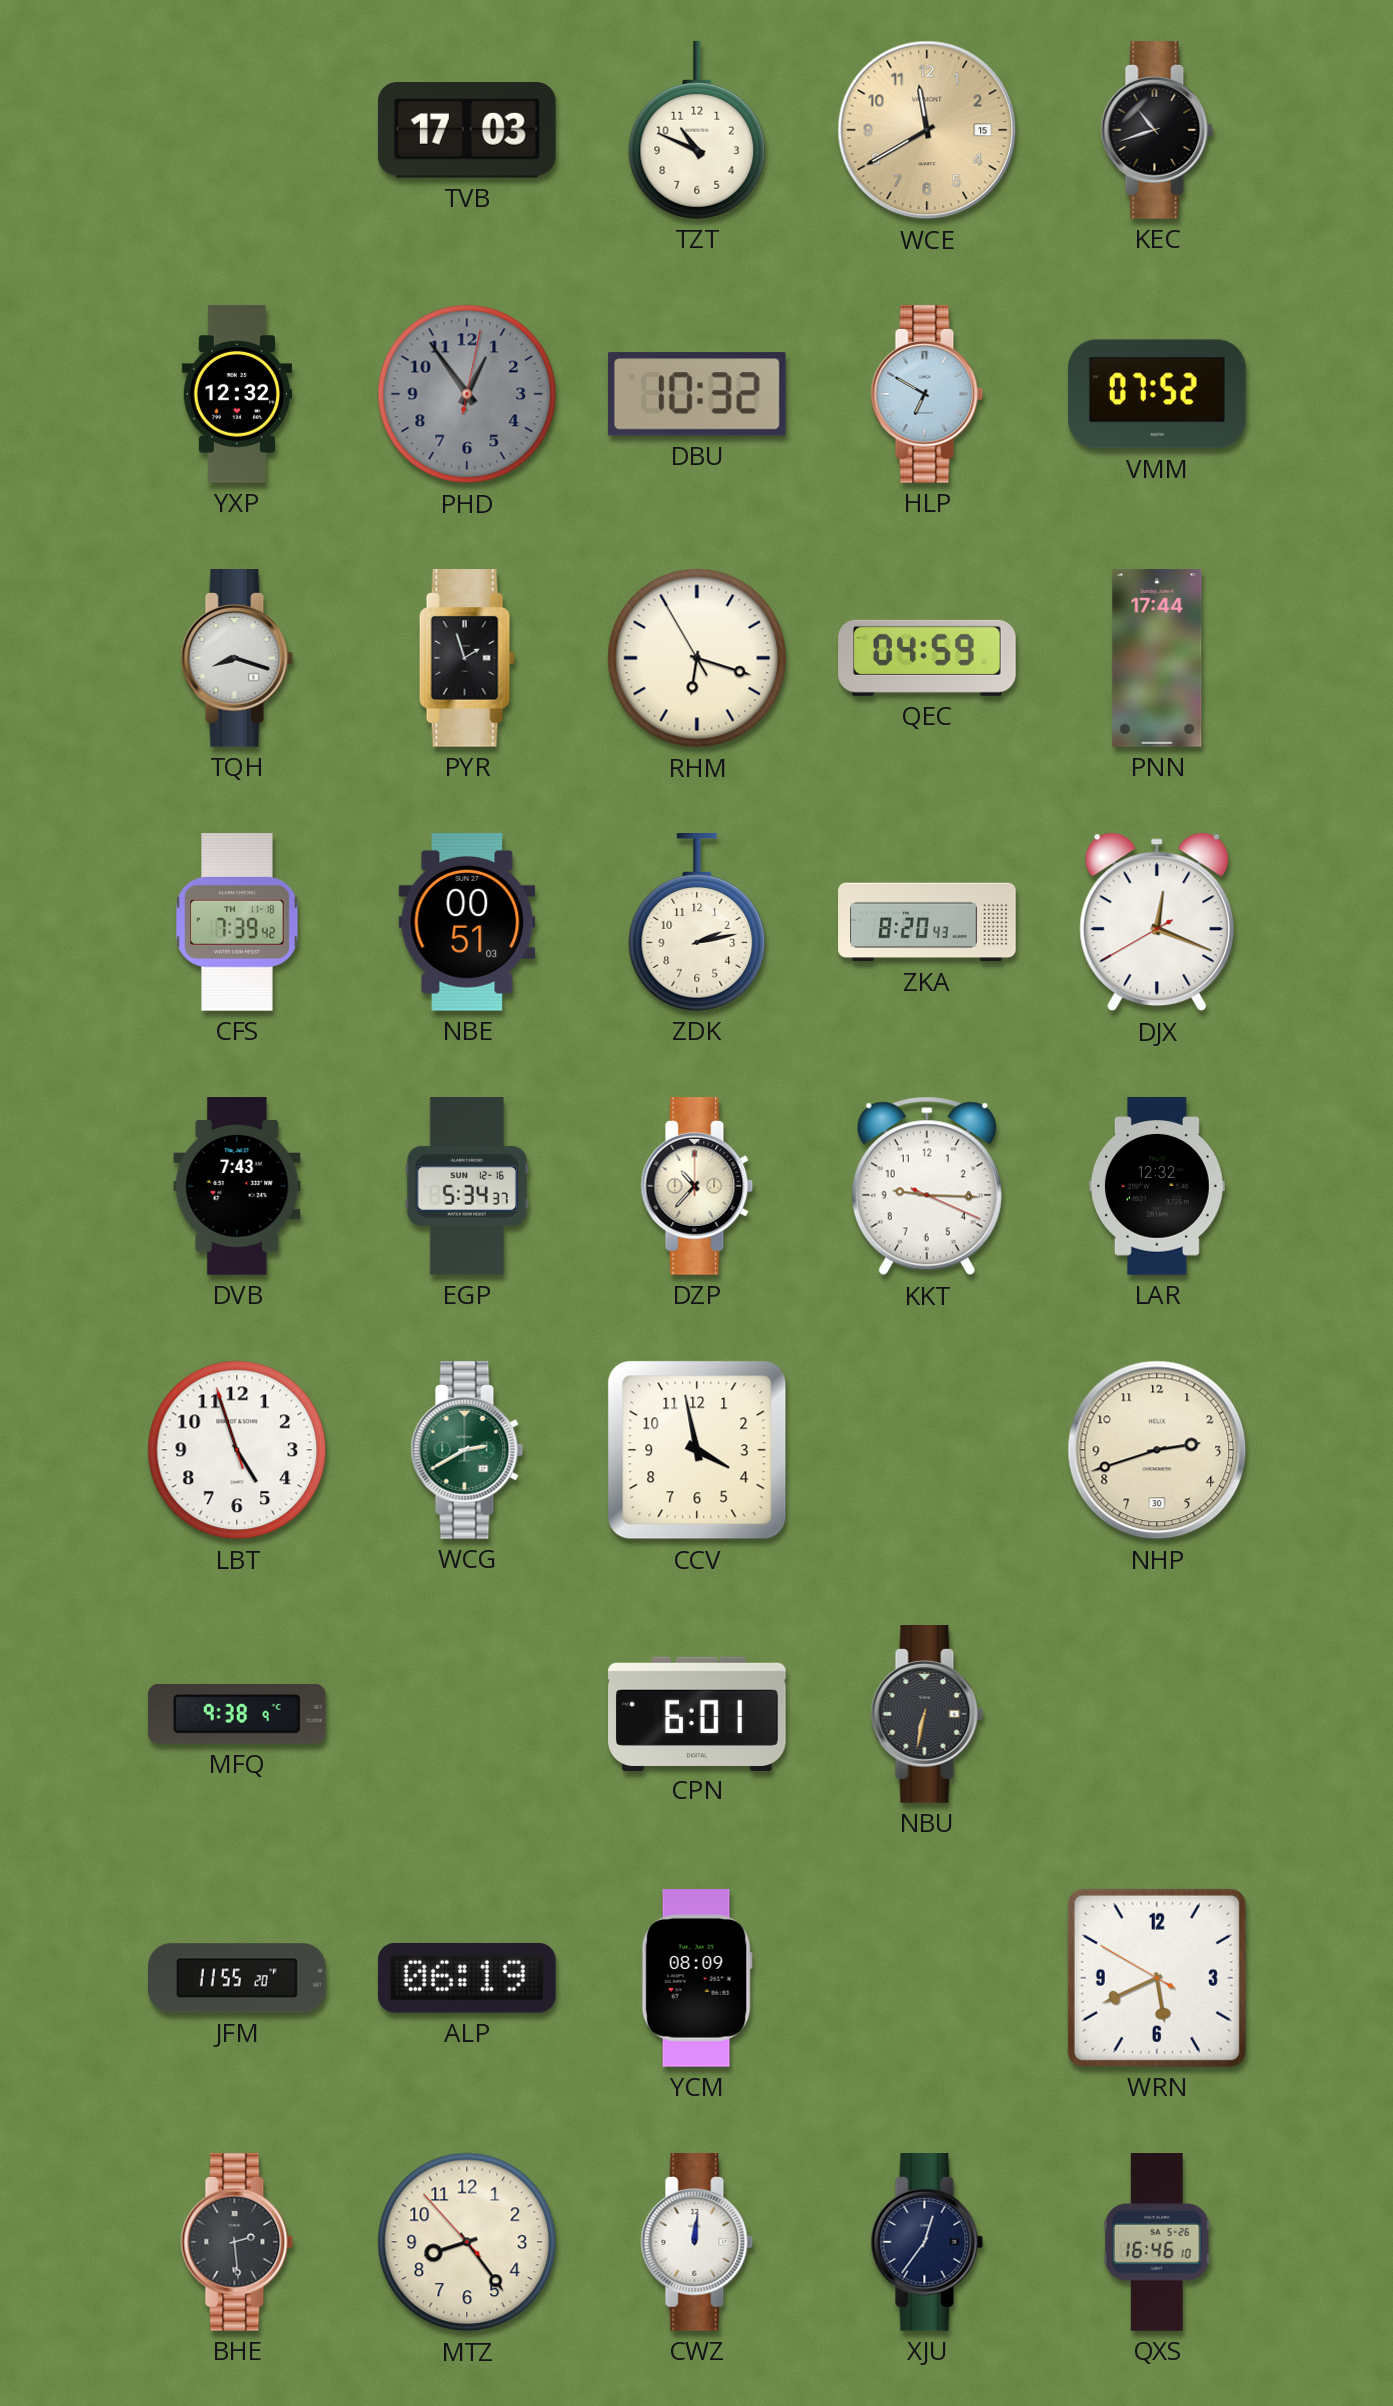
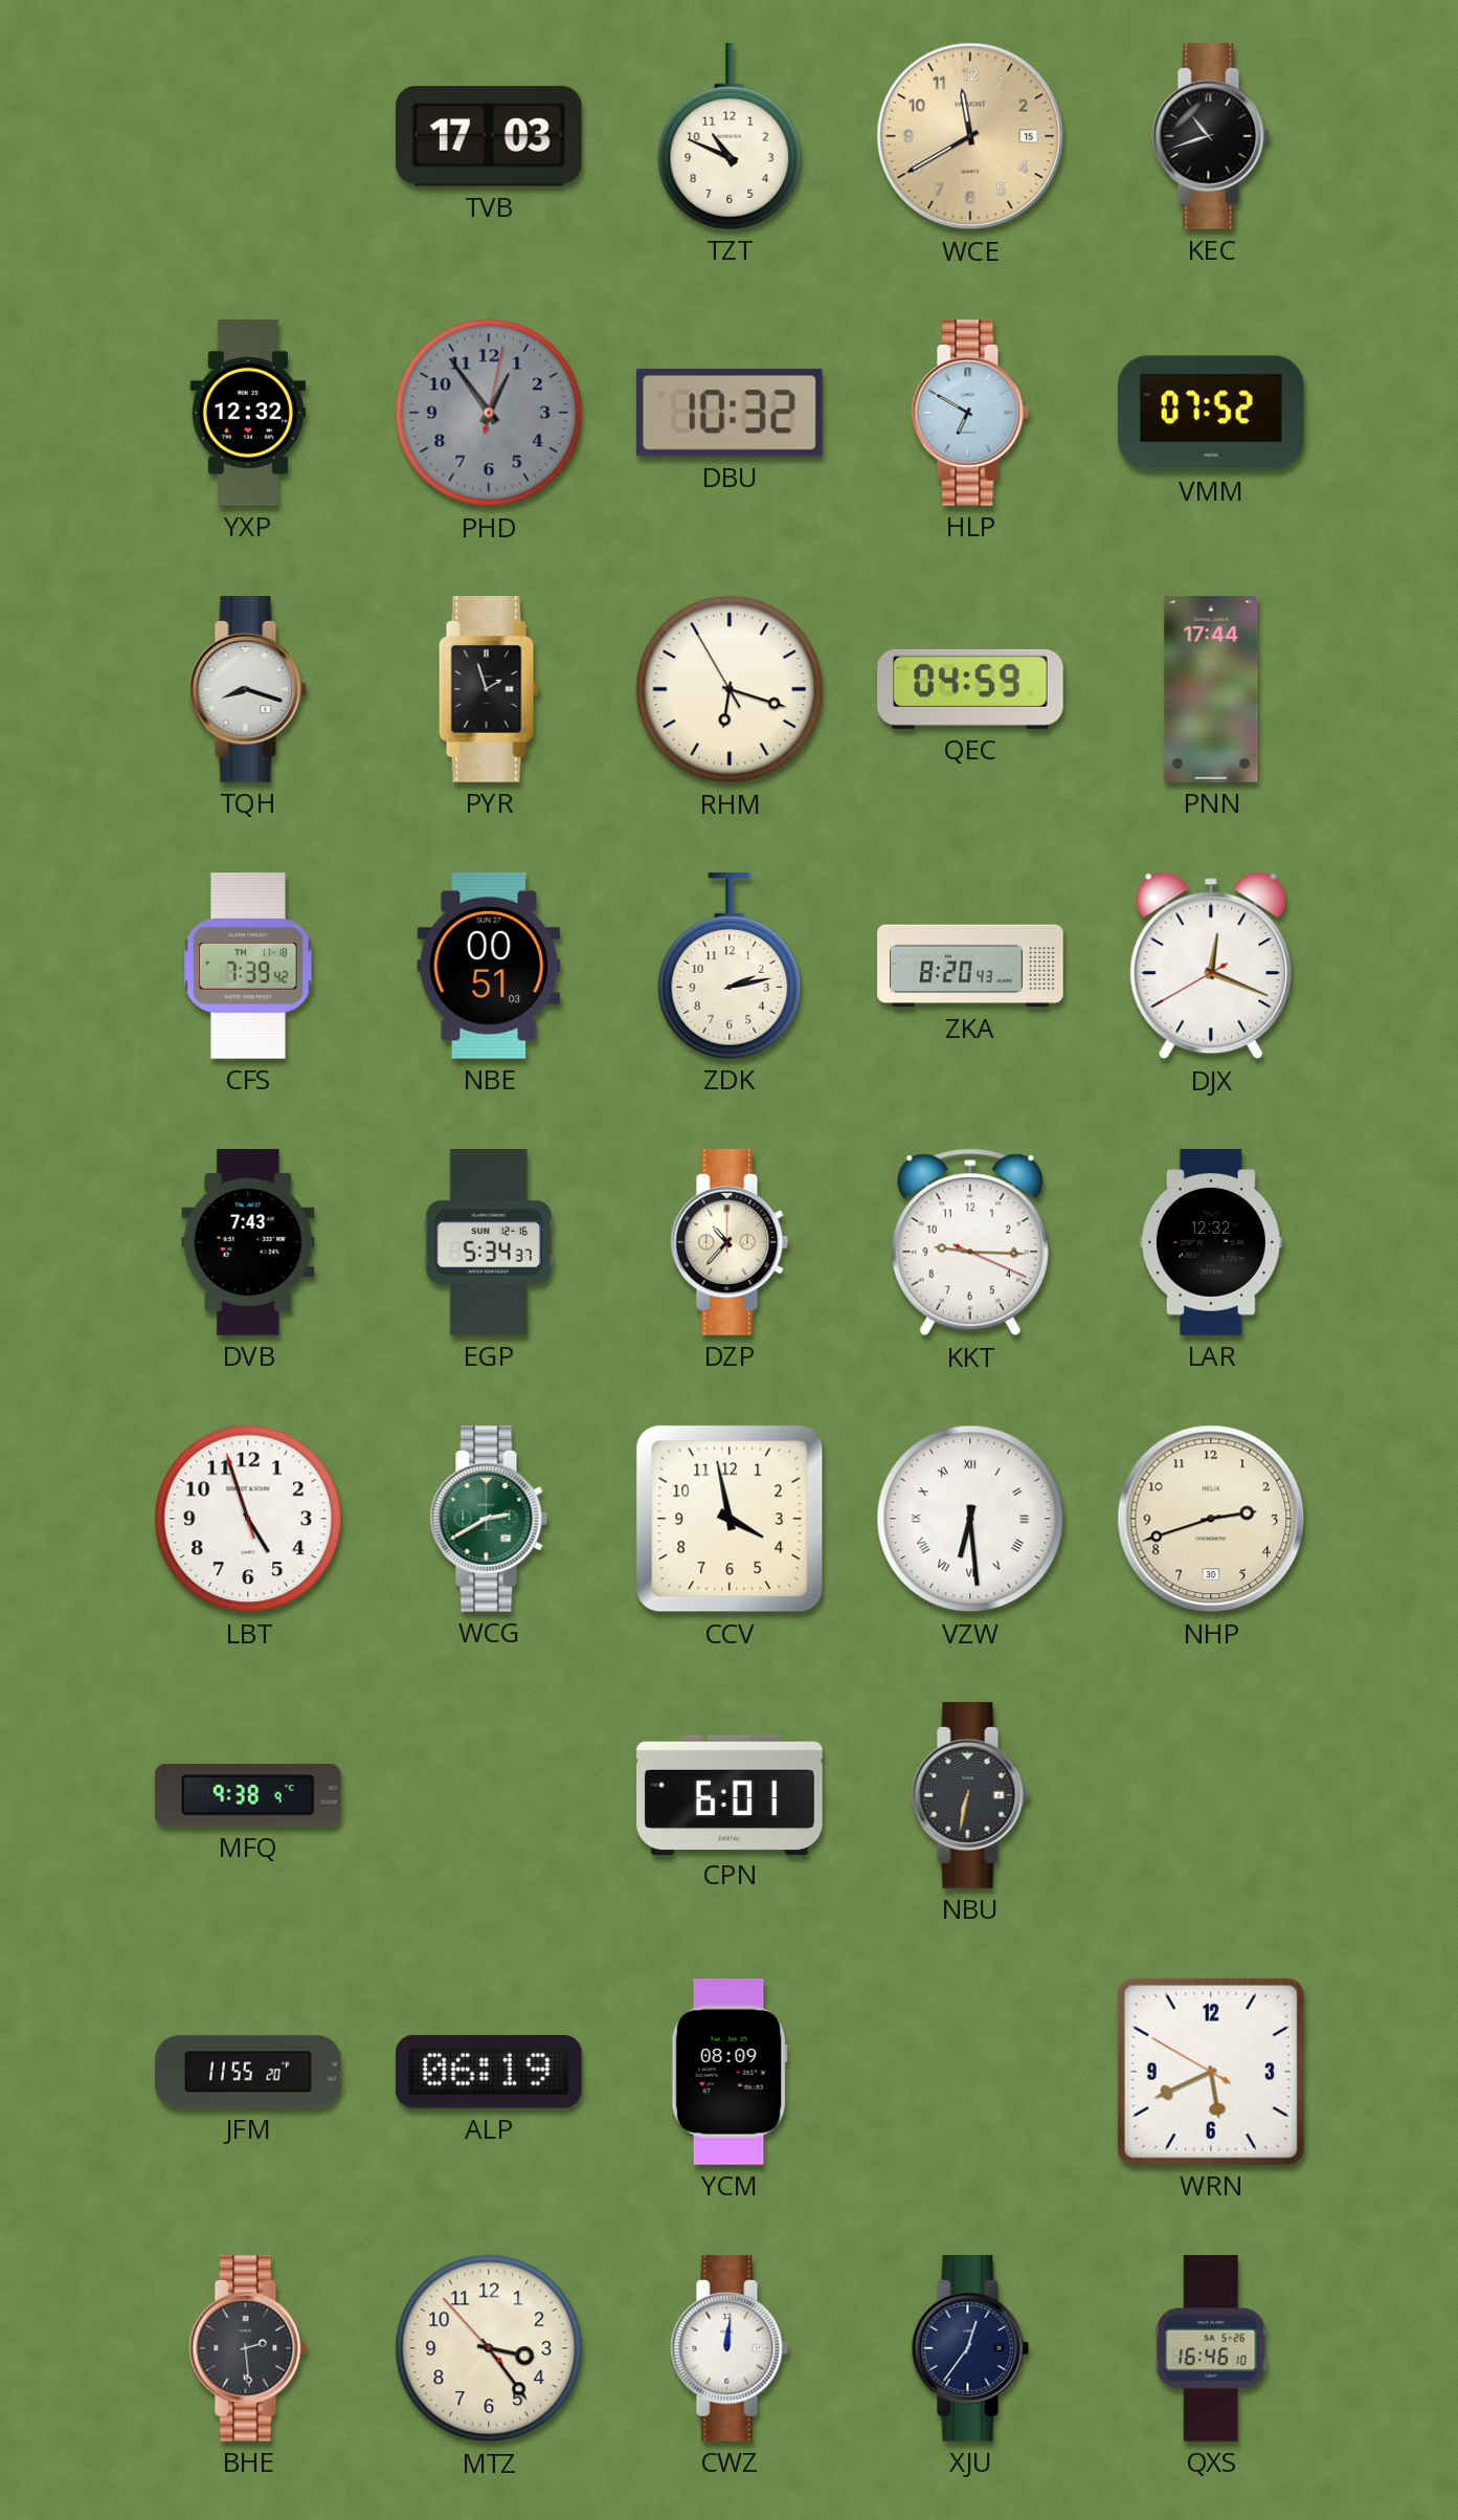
VZW: none -> 6:29 (970, 1519)
MTZ: 8:23 -> 3:23 (489, 2348)
